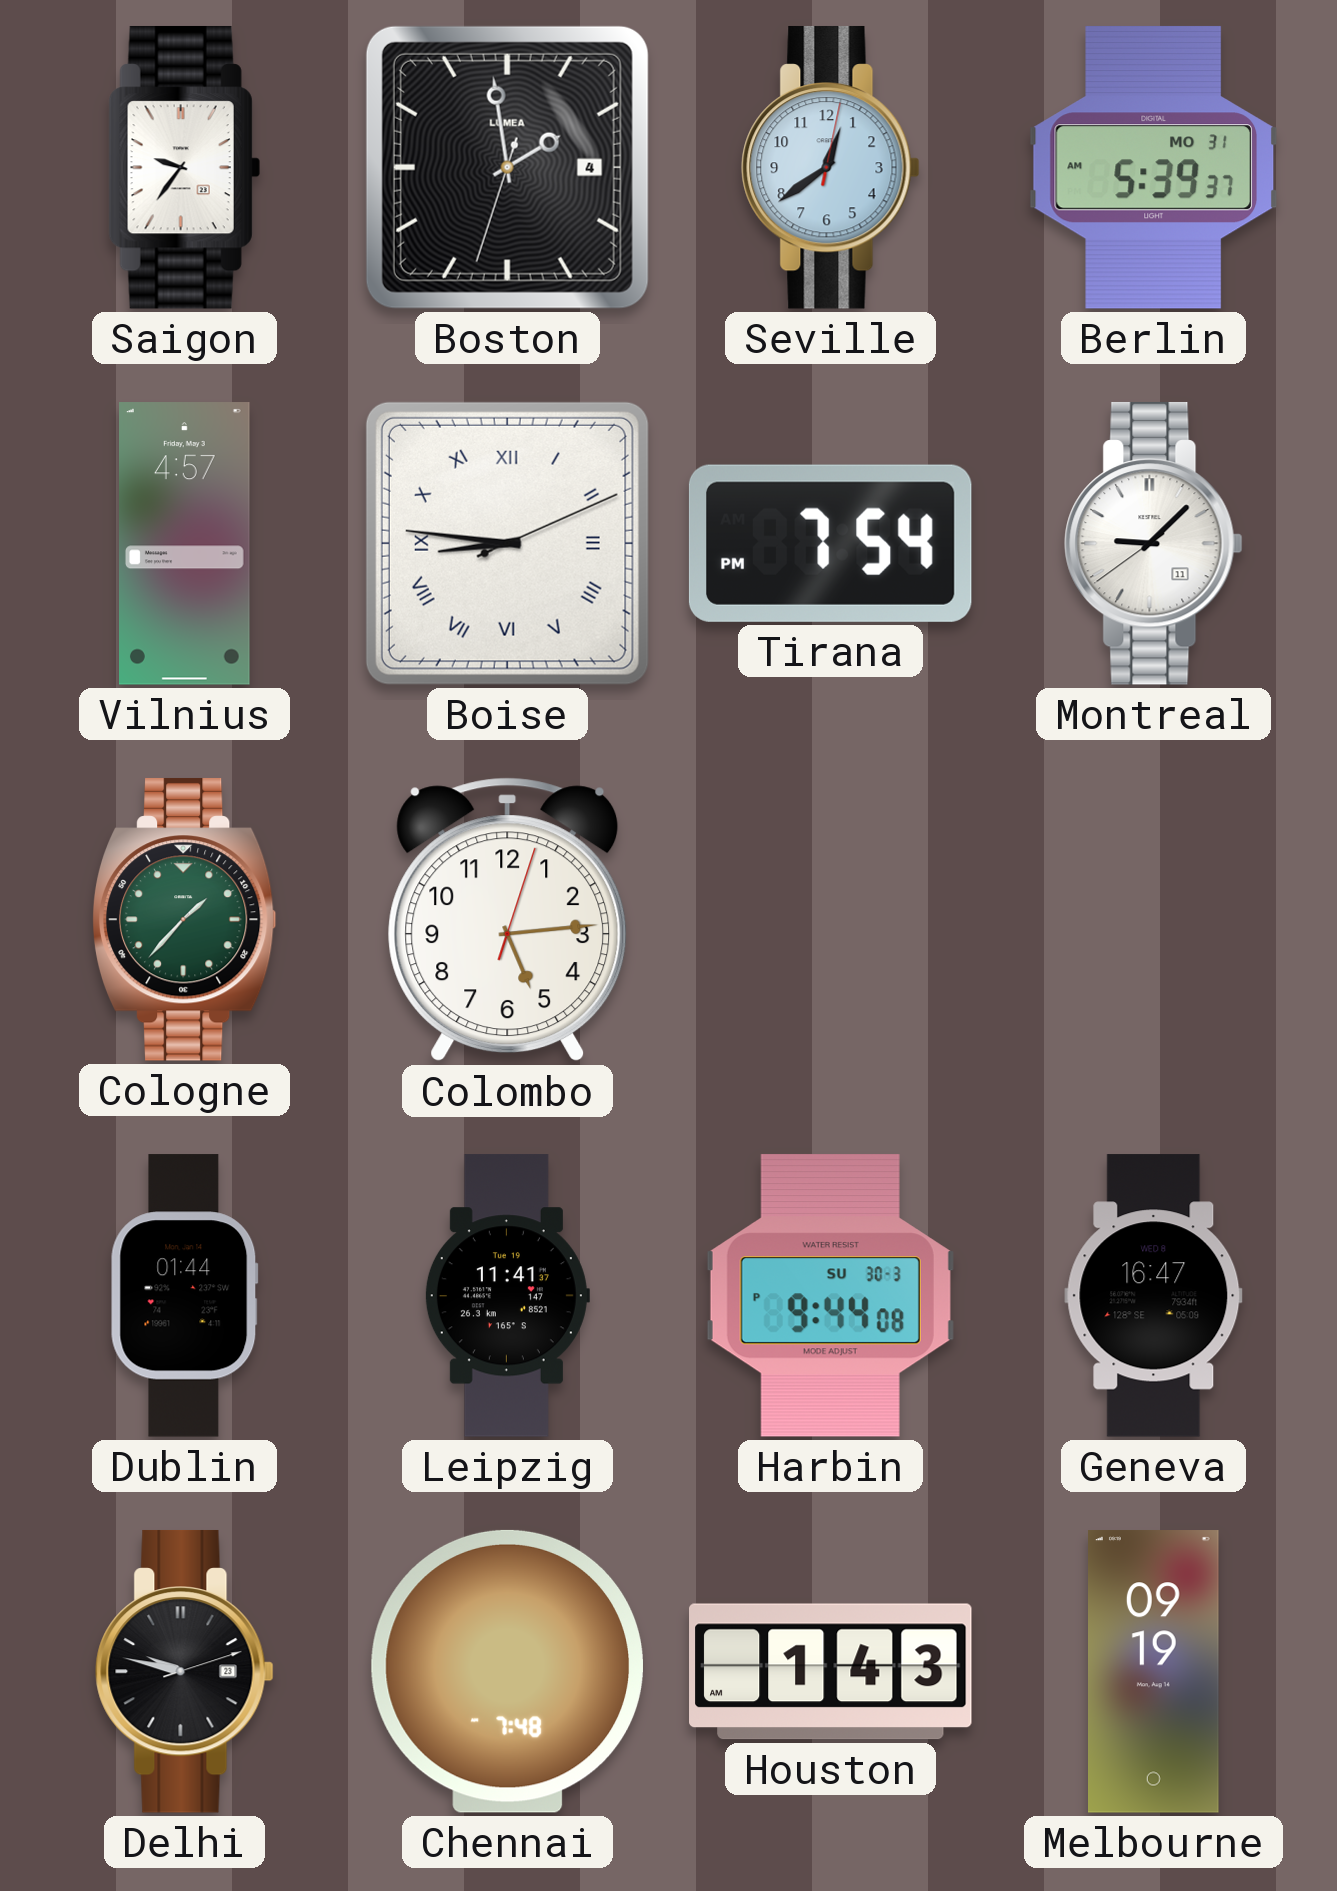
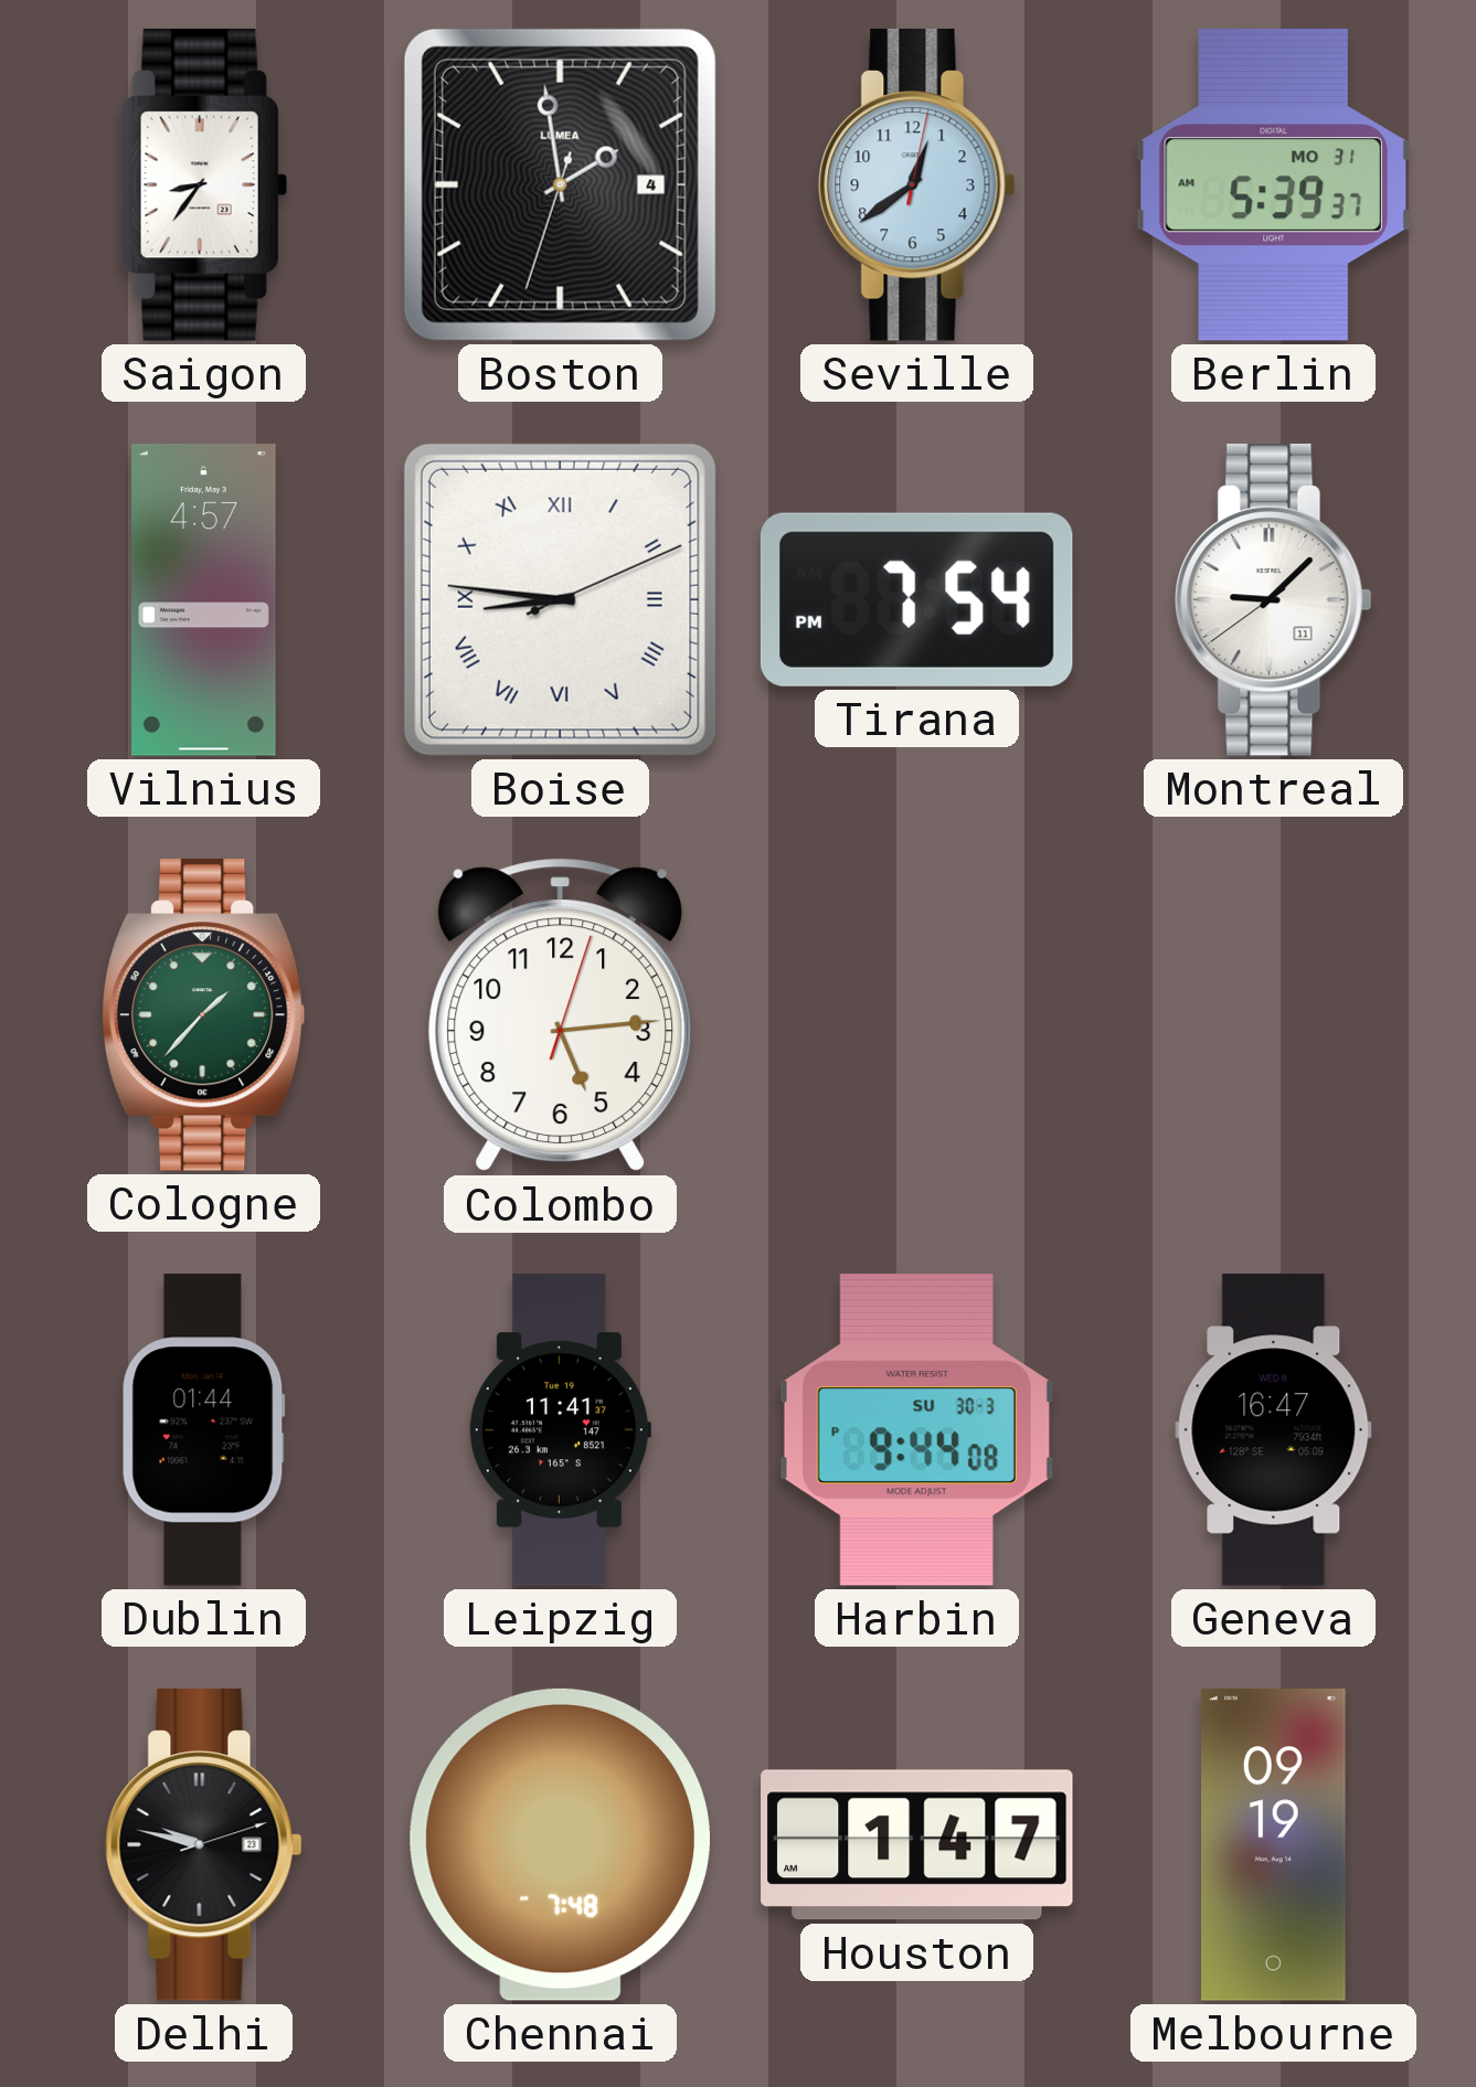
Saigon: 9:36 -> 8:36 (203, 184)
Houston: 1:43 -> 1:47 (917, 1845)
